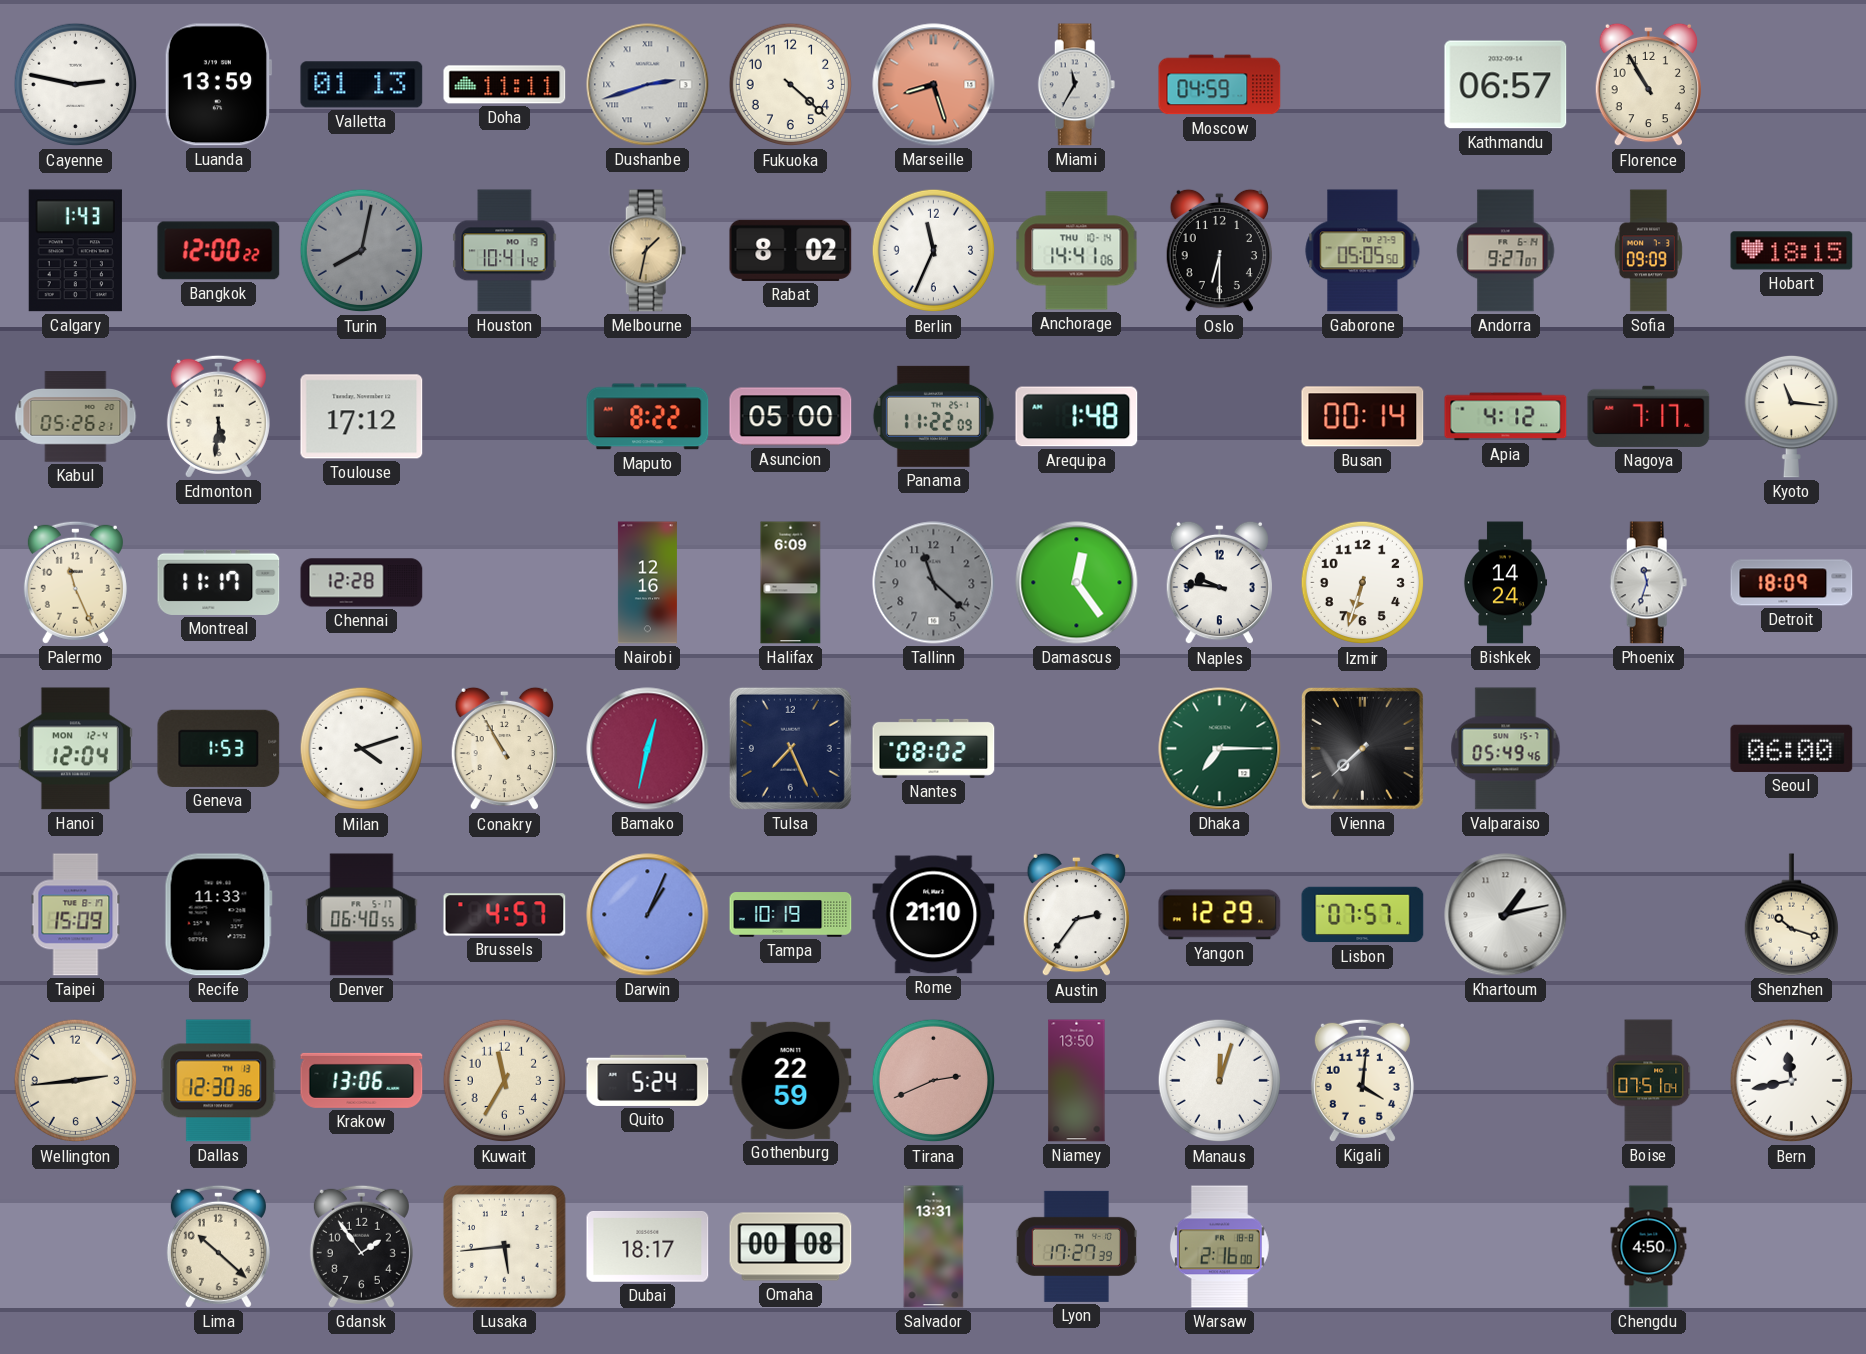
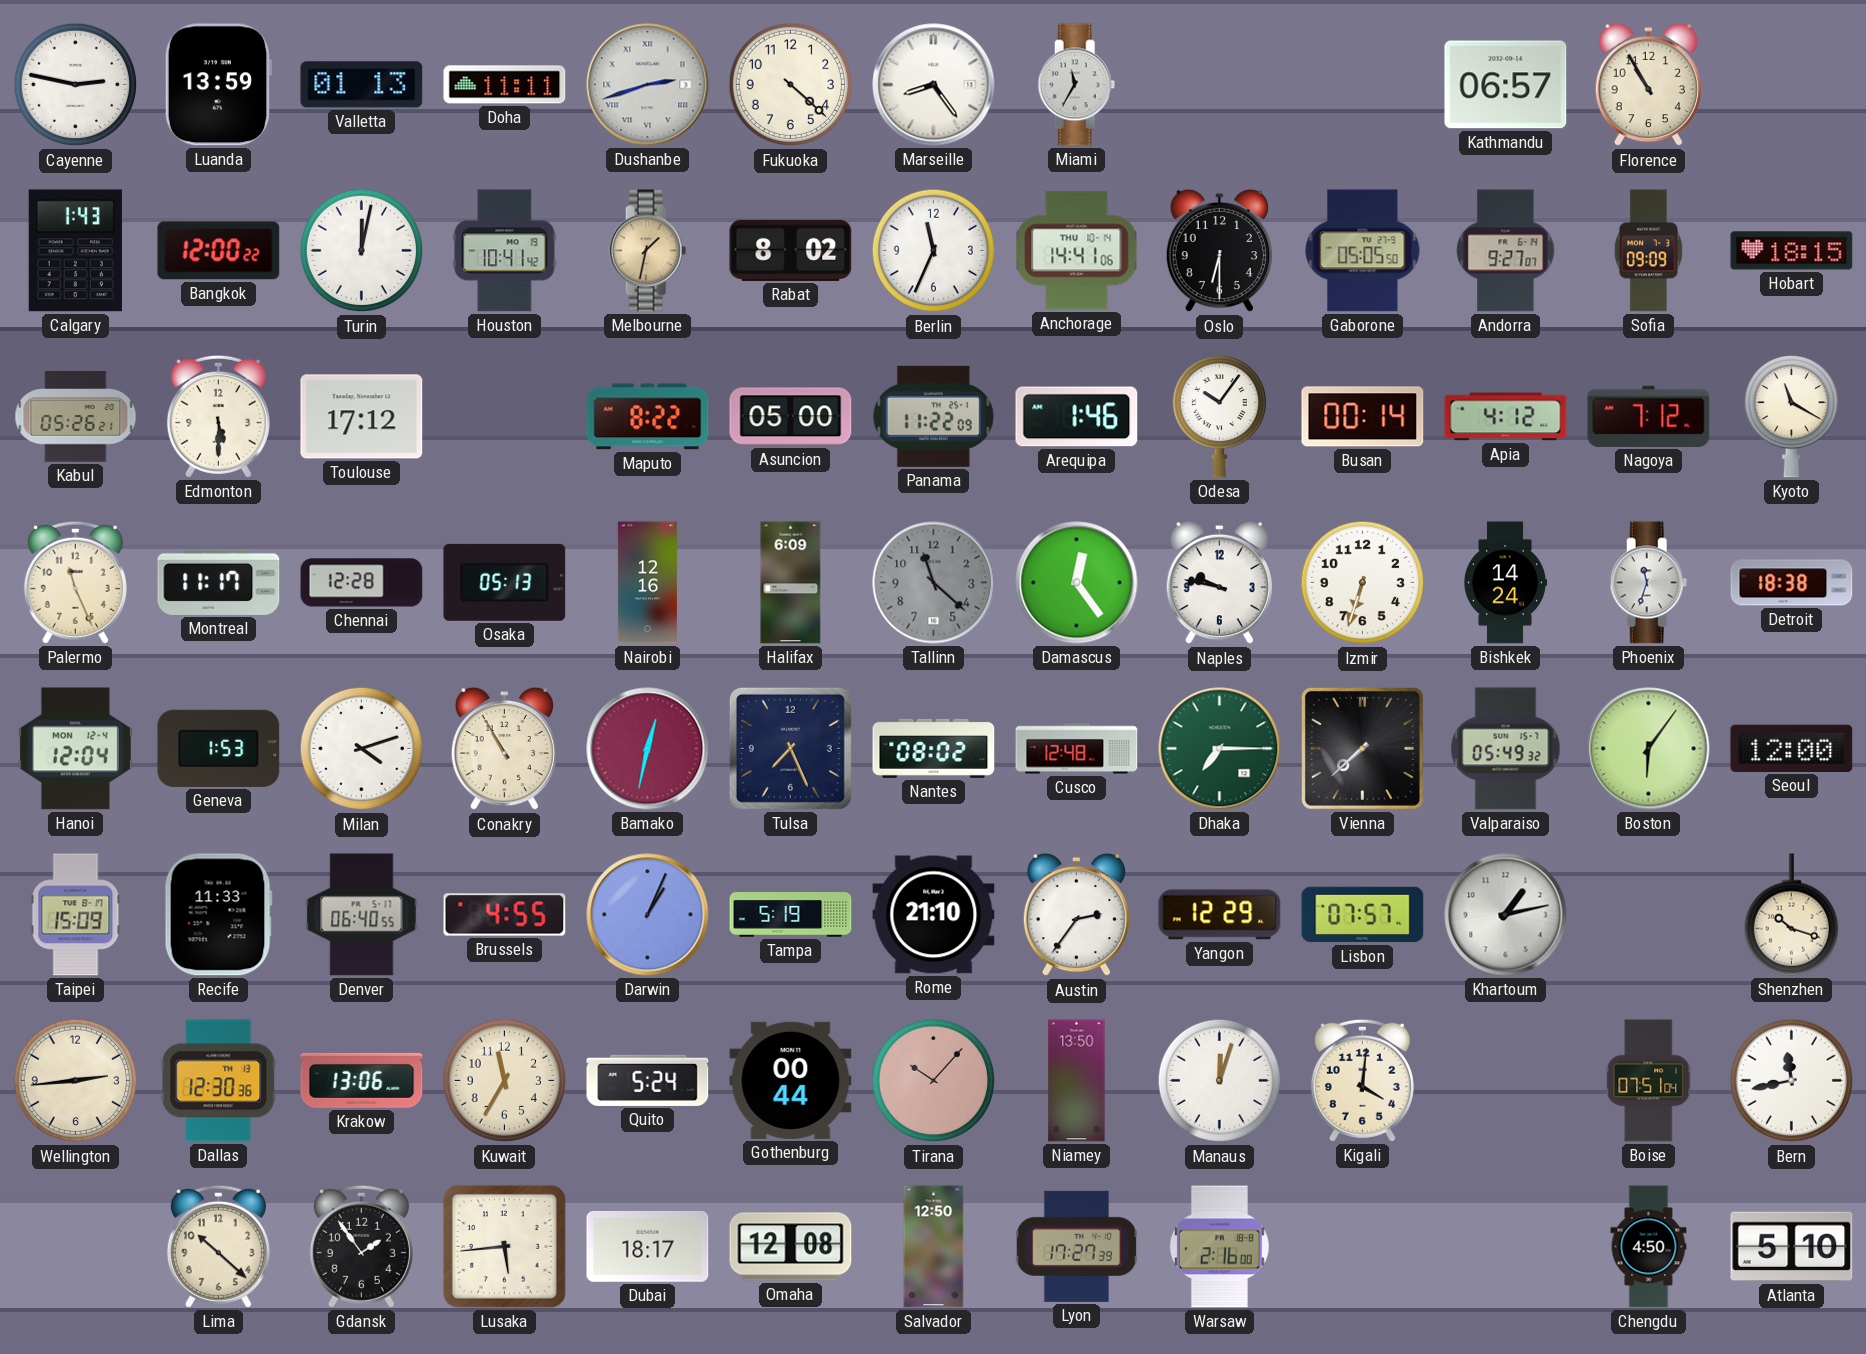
Marseille: 8:27 -> 8:24 (934, 85)
Marseille dial: salmon -> white (934, 85)
Moscow: 04:59 -> none (1220, 85)
Turin: 8:02 -> 12:02 (362, 251)
Turin dial: grey -> white (362, 251)
Edmonton: 5:31 -> 5:30 (218, 416)
Arequipa: 1:48 -> 1:46 (1077, 417)
Odesa: none -> 10:06 (1219, 416)
Nagoya: 7:17 -> 7:12 (1649, 416)
Kyoto: 11:16 -> 11:20 (1791, 416)
Osaka: none -> 05:13 (505, 582)
Naples: 9:46 -> 9:47 (1219, 583)
Detroit: 18:09 -> 18:38 (1792, 583)
Cusco: none -> 12:48 (1077, 749)
Valparaiso: 05:49:46 -> 05:49:32 (1506, 749)
Boston: none -> 6:06 (1649, 749)
Seoul: 06:00 -> 12:00 (1792, 748)
Brussels: 4:57 -> 4:55 (505, 915)
Tampa: 10:19 -> 5:19 (791, 915)
Gothenburg: 22:59 -> 00:44 (791, 1080)
Tirana: 2:41 -> 10:07 (934, 1081)
Omaha: 00:08 -> 12:08 (791, 1247)
Salvador: 13:31 -> 12:50 (934, 1247)
Atlanta: none -> 5:10 (1792, 1247)
